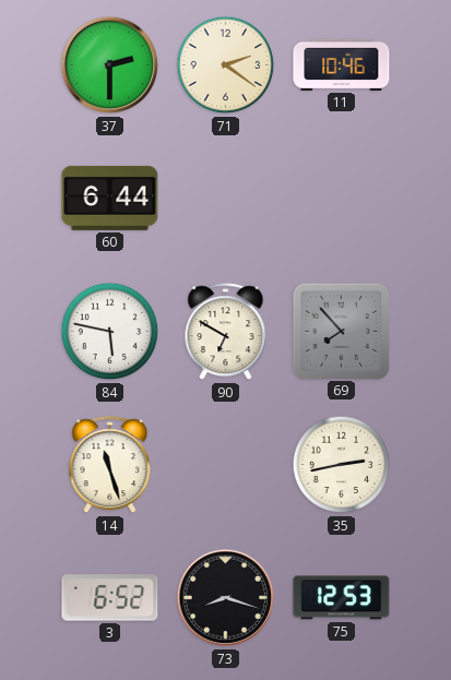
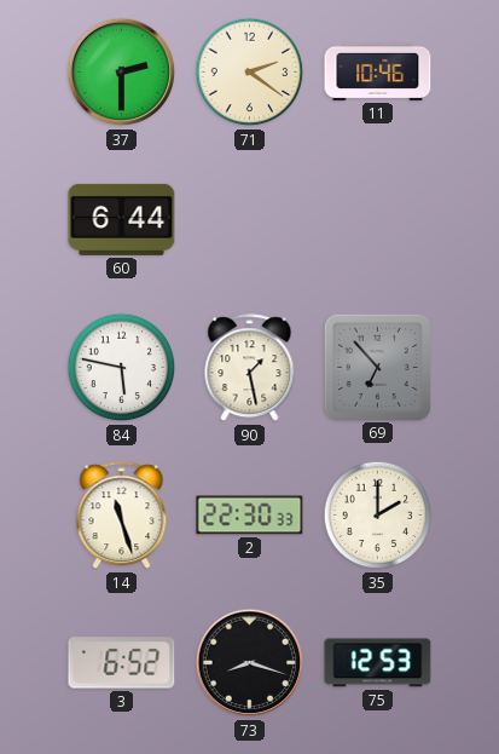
90: 6:50 -> 1:28 (250, 368)
69: 7:53 -> 6:53 (377, 367)
2: none -> 22:30 (250, 516)
35: 2:43 -> 2:00 (378, 516)
